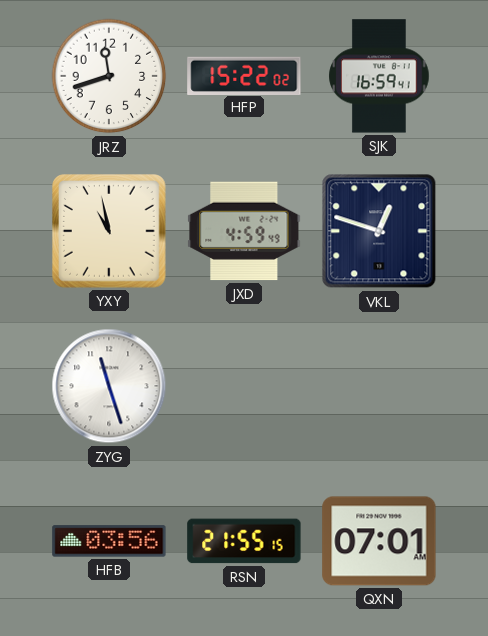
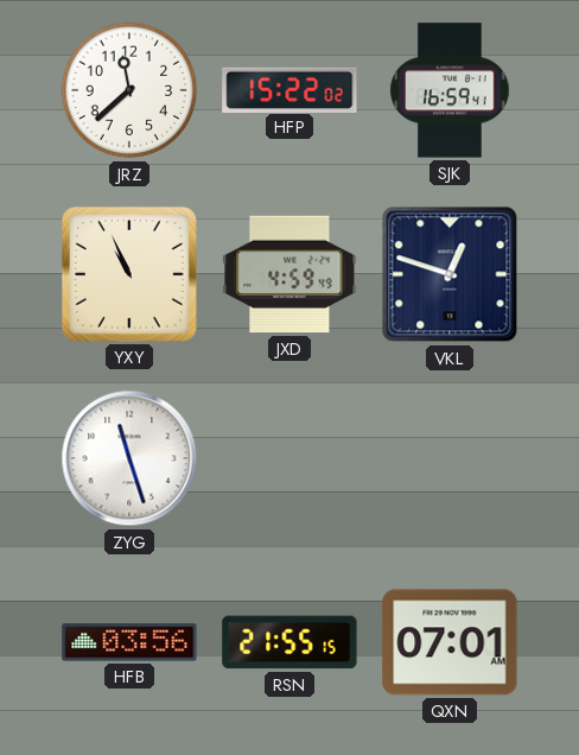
JRZ: 11:42 -> 11:38 (129, 90)
YXY: 10:58 -> 10:56 (131, 275)
